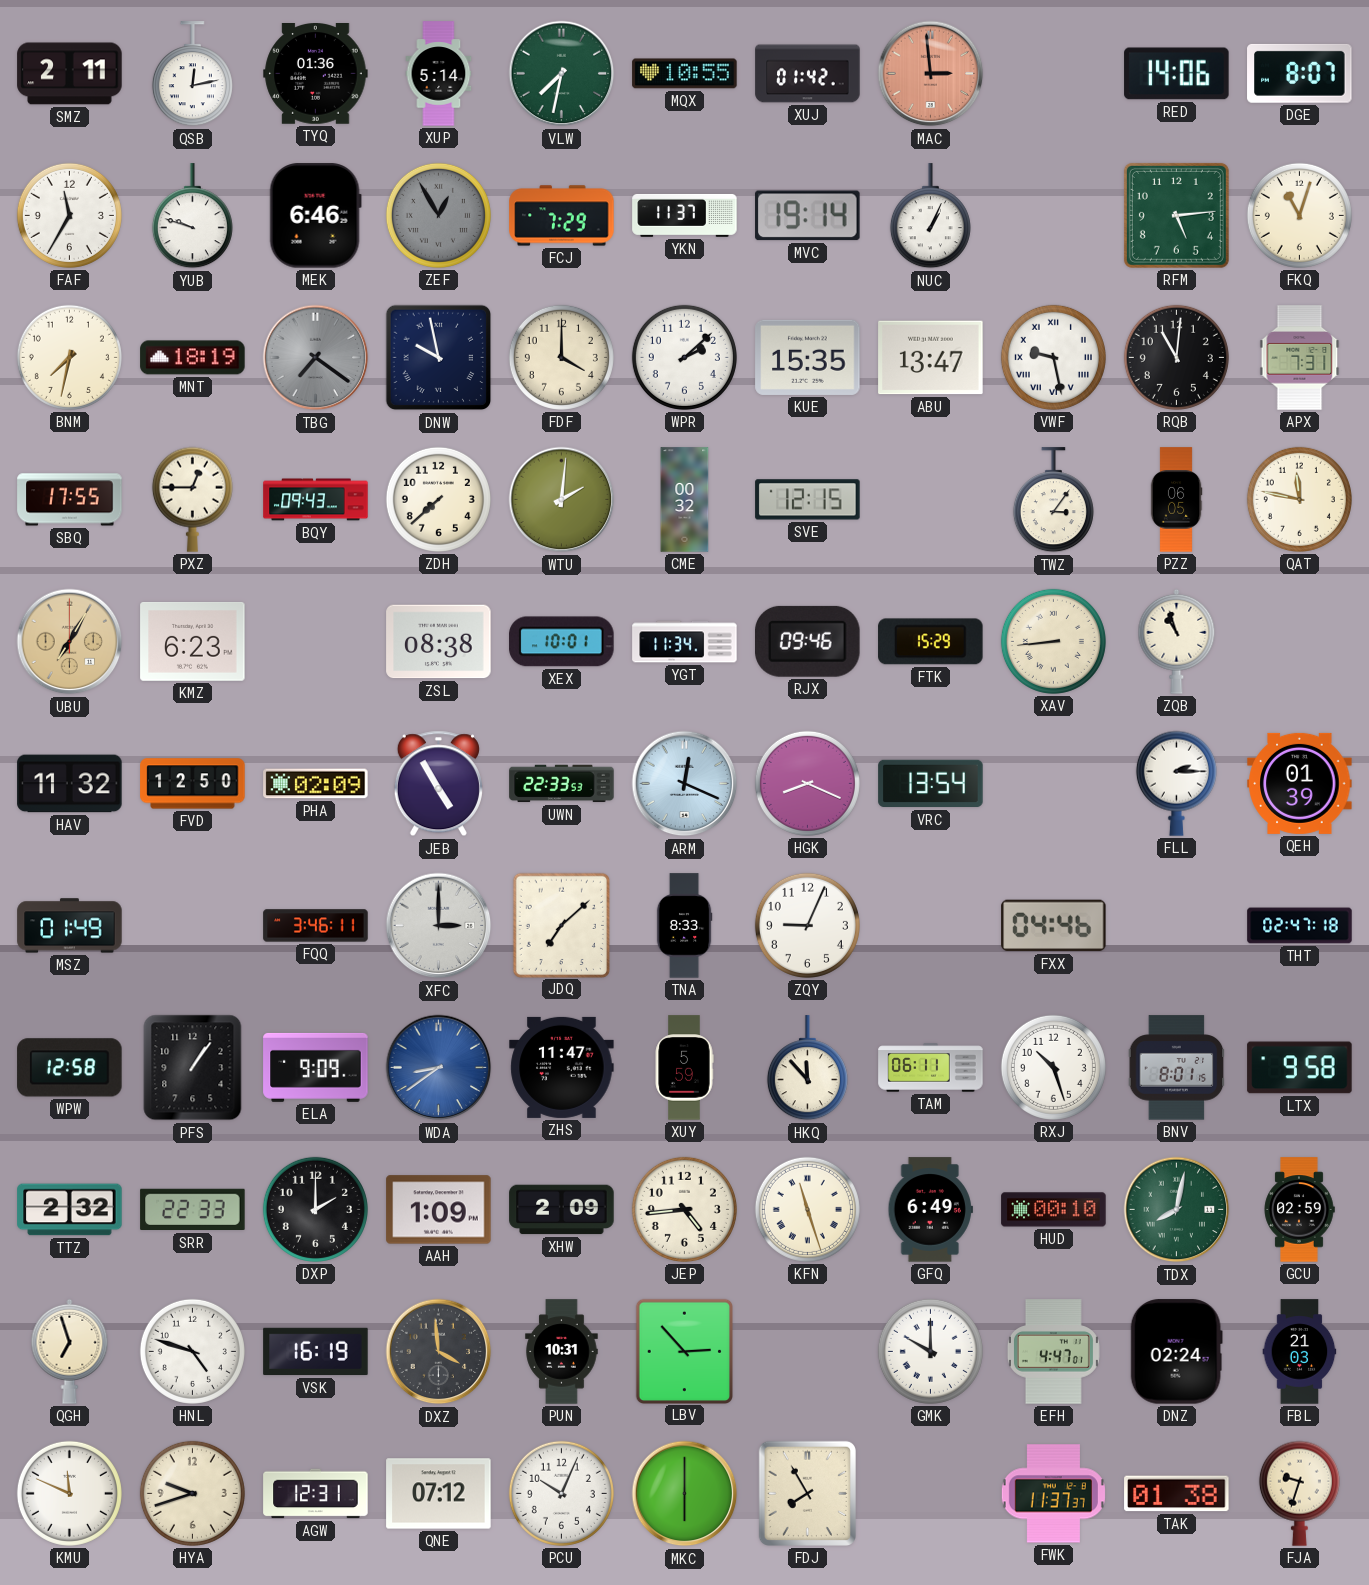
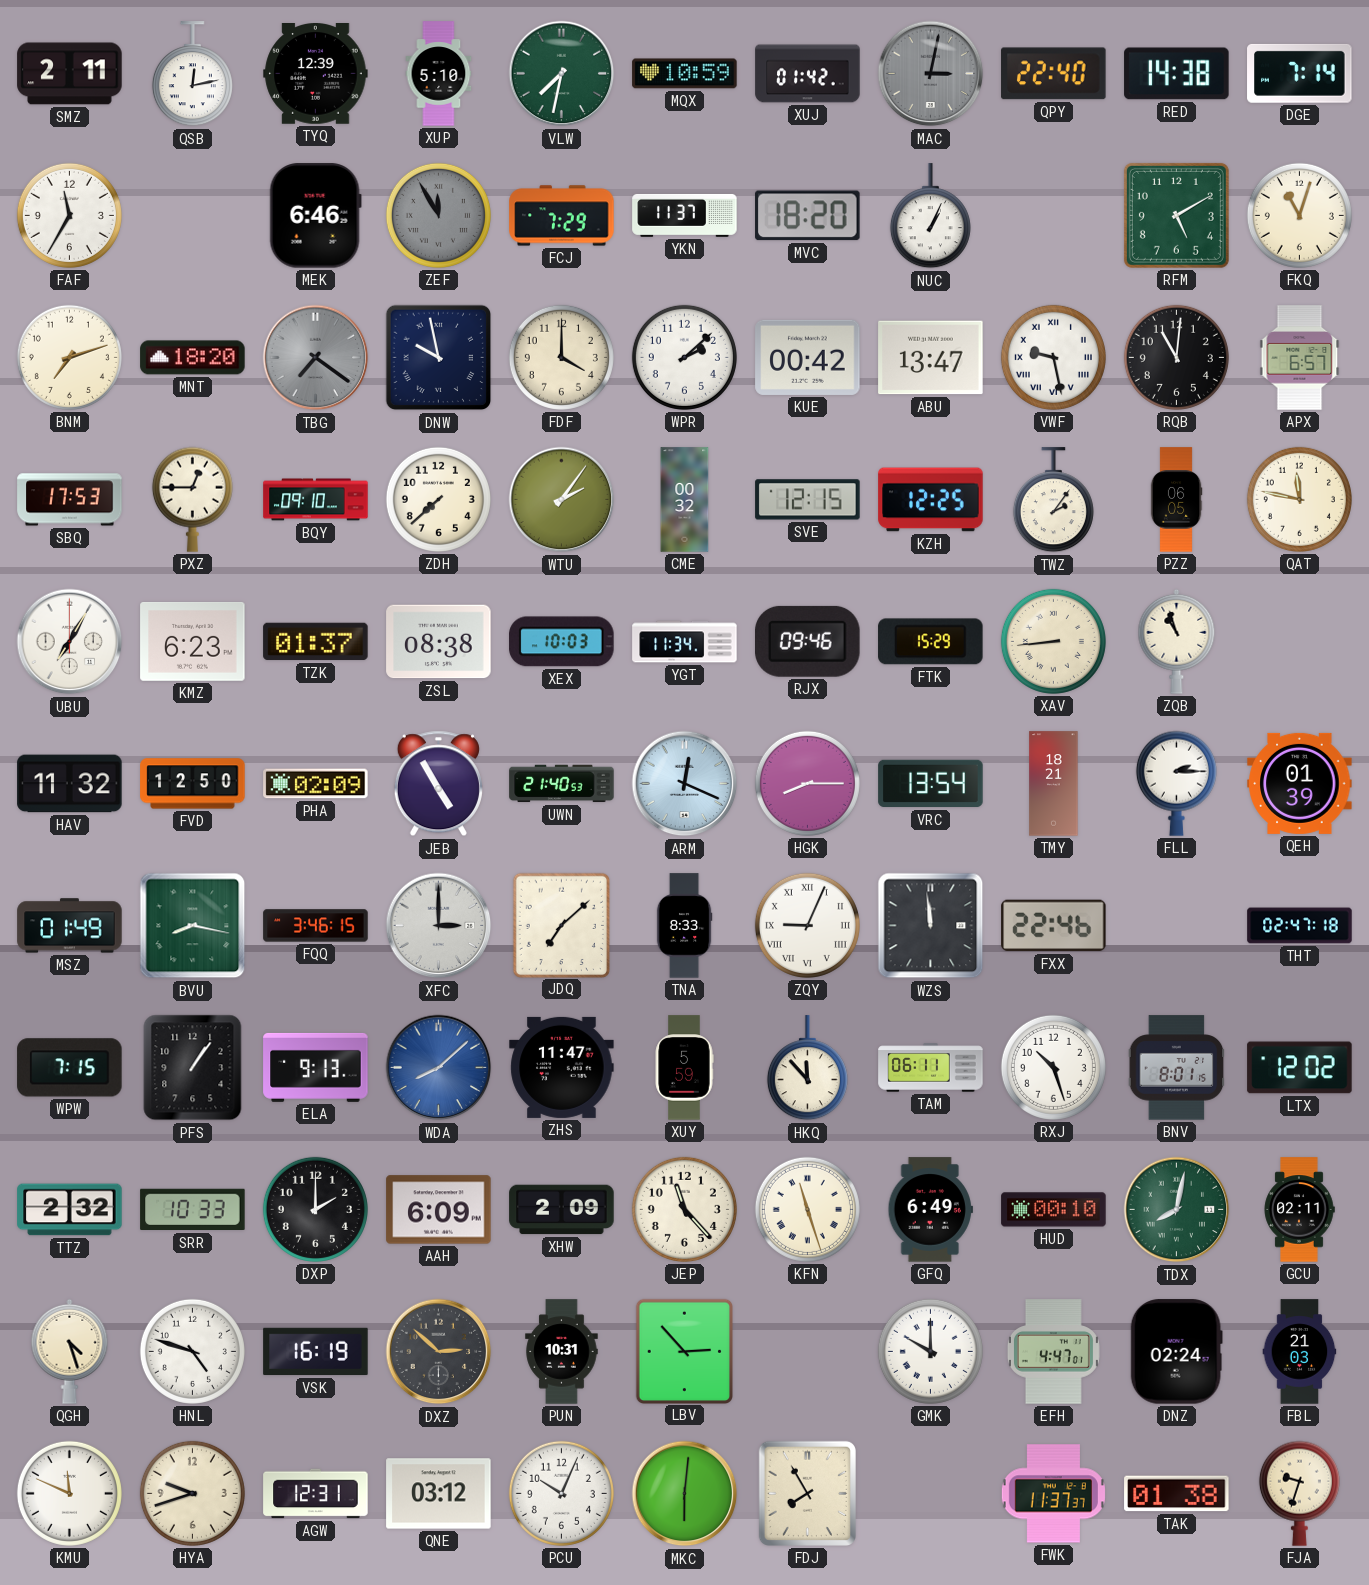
TYQ: 01:36 -> 12:39 (316, 74)
XUP: 5:14 -> 5:10 (439, 74)
MQX: 10:55 -> 10:59 (685, 74)
MAC: 2:59 -> 3:02 (931, 74)
MAC dial: salmon -> grey (931, 74)
QPY: none -> 22:40 (1054, 74)
RED: 14:06 -> 14:38 (1177, 74)
DGE: 8:07 -> 7:14 (1300, 73)
YUB: 9:48 -> none (192, 216)
ZEF: 12:55 -> 11:55 (438, 215)
MVC: 19:14 -> 18:20 (808, 216)
RFM: 5:14 -> 5:10 (1176, 215)
BNM: 7:32 -> 7:12 (69, 357)
MNT: 18:19 -> 18:20 (193, 358)
KUE: 15:35 -> 00:42 (808, 357)
APX: 7:31 -> 6:57 (1300, 358)
SBQ: 17:55 -> 17:53 (70, 500)
BQY: 09:43 -> 09:10 (316, 500)
WTU: 2:01 -> 2:06 (562, 500)
KZH: none -> 12:25 (931, 500)
TWZ: 3:06 -> 2:06 (1053, 500)
UBU dial: champagne -> white (70, 642)
TZK: none -> 01:37 (316, 642)
XEX: 10:01 -> 10:03 (562, 642)
UWN: 22:33 -> 21:40 (562, 784)
HGK: 8:19 -> 8:15 (807, 783)
TMY: none -> 18:21 (1054, 784)
BVU: none -> 8:17 (193, 926)
FQQ: 3:46:11 -> 3:46:15 (316, 926)
ZQY numerals: Arabic -> Roman (807, 925)
WZS: none -> 11:59 (931, 926)
FXX: 04:46 -> 22:46 (1054, 926)
WPW: 12:58 -> 7:15 (70, 1068)
ELA: 9:09 -> 9:13 (316, 1067)
WDA: 8:39 -> 8:08 (439, 1068)
LTX: 9:58 -> 12:02 (1300, 1068)
SRR: 22:33 -> 10:33 (193, 1210)
AAH: 1:09 -> 6:09 (439, 1210)
JEP: 4:44 -> 11:23 (684, 1209)
GCU: 02:59 -> 02:11 (1299, 1210)
QGH: 6:57 -> 4:27 (70, 1351)
DXZ: 3:59 -> 2:52 (439, 1352)
QNE: 07:12 -> 03:12 (439, 1494)
MKC: 6:00 -> 6:01 (685, 1494)
